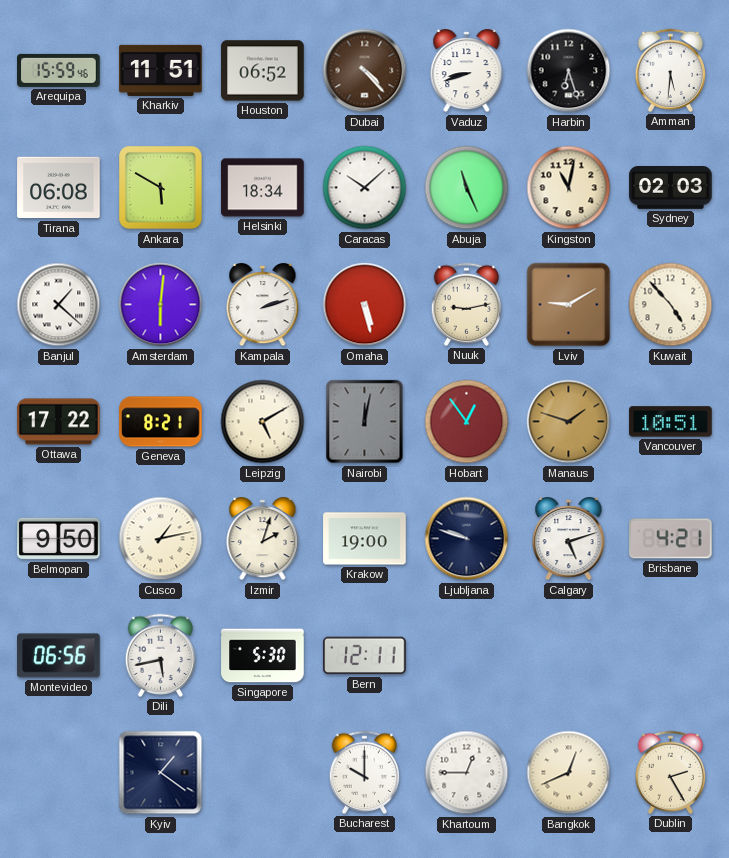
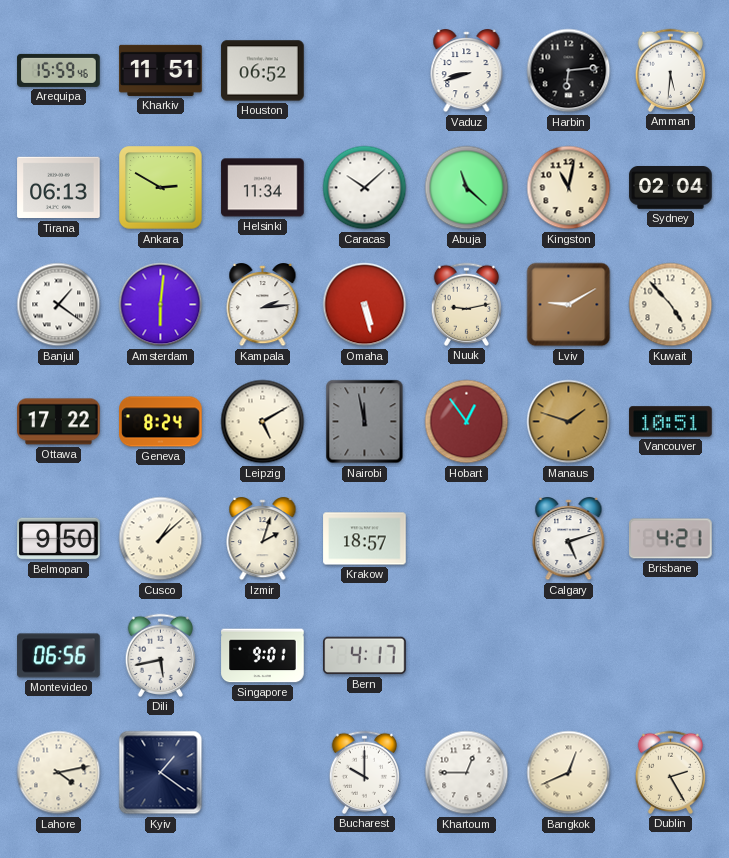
Dubai: 4:23 -> none (365, 71)
Harbin: 6:27 -> 6:14 (569, 71)
Tirana: 06:08 -> 06:13 (59, 188)
Ankara: 5:50 -> 2:50 (161, 188)
Helsinki: 18:34 -> 11:34 (263, 188)
Abuja: 11:26 -> 11:22 (467, 188)
Sydney: 02:03 -> 02:04 (671, 188)
Banjul: 1:22 -> 1:21 (59, 305)
Kampala: 2:12 -> 2:14 (263, 306)
Geneva: 8:21 -> 8:24 (161, 422)
Nairobi: 12:02 -> 11:58 (365, 422)
Cusco: 1:13 -> 1:08 (161, 539)
Krakow: 19:00 -> 18:57 (365, 539)
Ljubljana: 9:48 -> none (467, 539)
Singapore: 5:30 -> 9:01 (263, 656)
Bern: 12:11 -> 4:17 (365, 656)
Lahore: none -> 4:13 (59, 773)
